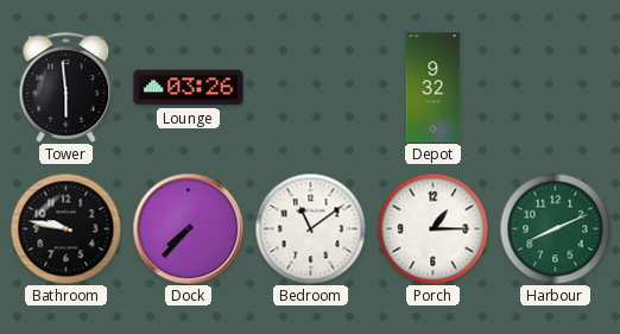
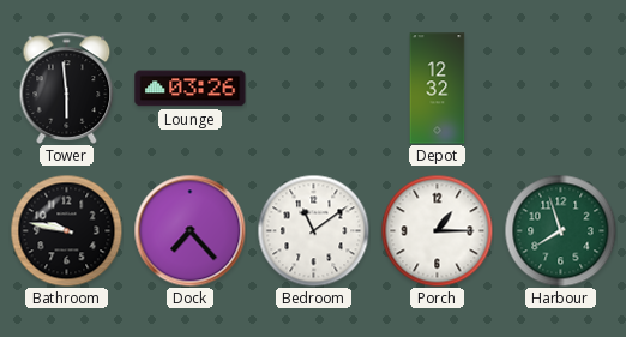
Depot: 9:32 -> 12:32 (438, 89)
Dock: 7:37 -> 7:23 (189, 230)
Harbour: 8:11 -> 7:57 (560, 230)
